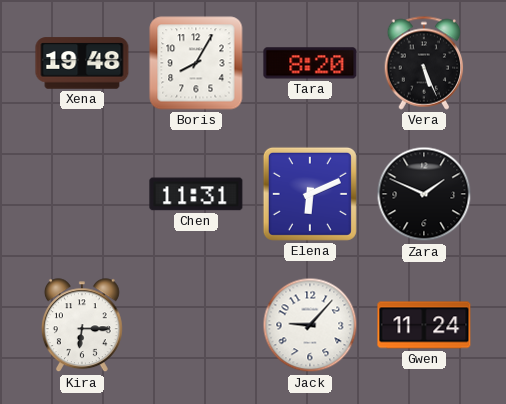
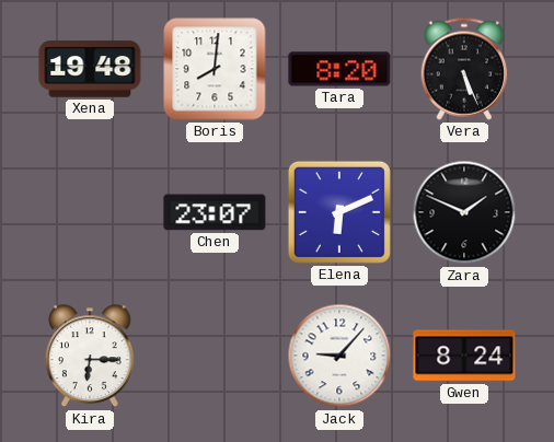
Boris: 8:05 -> 8:01 (215, 69)
Chen: 11:31 -> 23:07 (215, 212)
Gwen: 11:24 -> 8:24 (464, 356)
